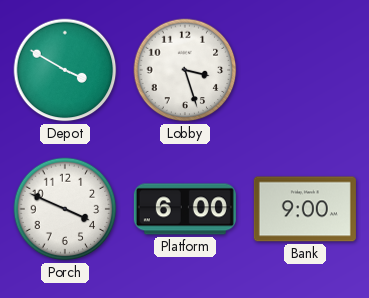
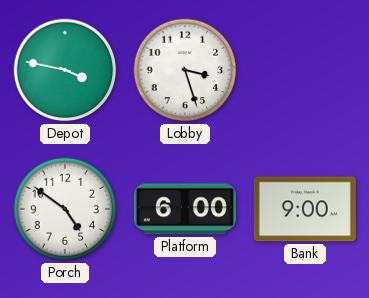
Depot: 3:50 -> 3:47 (65, 70)
Porch: 3:49 -> 4:51 (65, 209)
